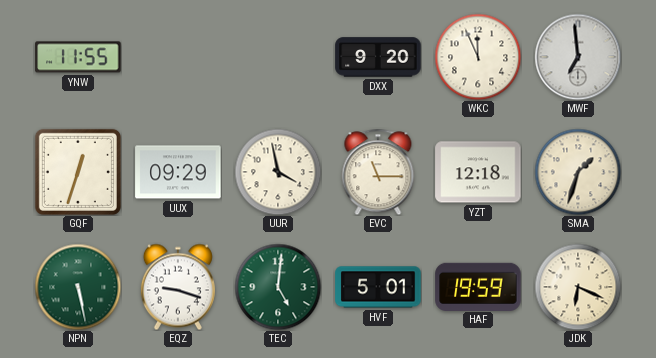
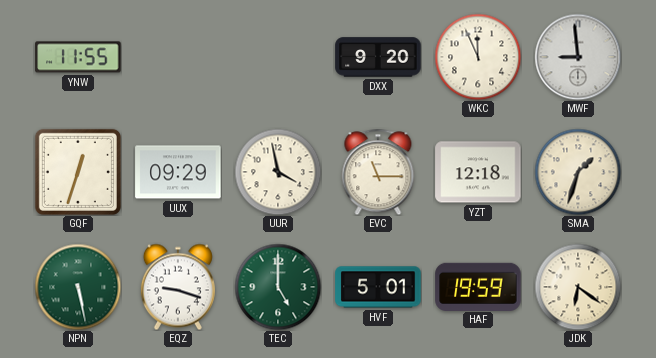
MWF: 6:59 -> 8:59 (578, 57)
TEC: 5:01 -> 5:00 (278, 287)
JDK: 6:19 -> 6:21 (578, 287)
